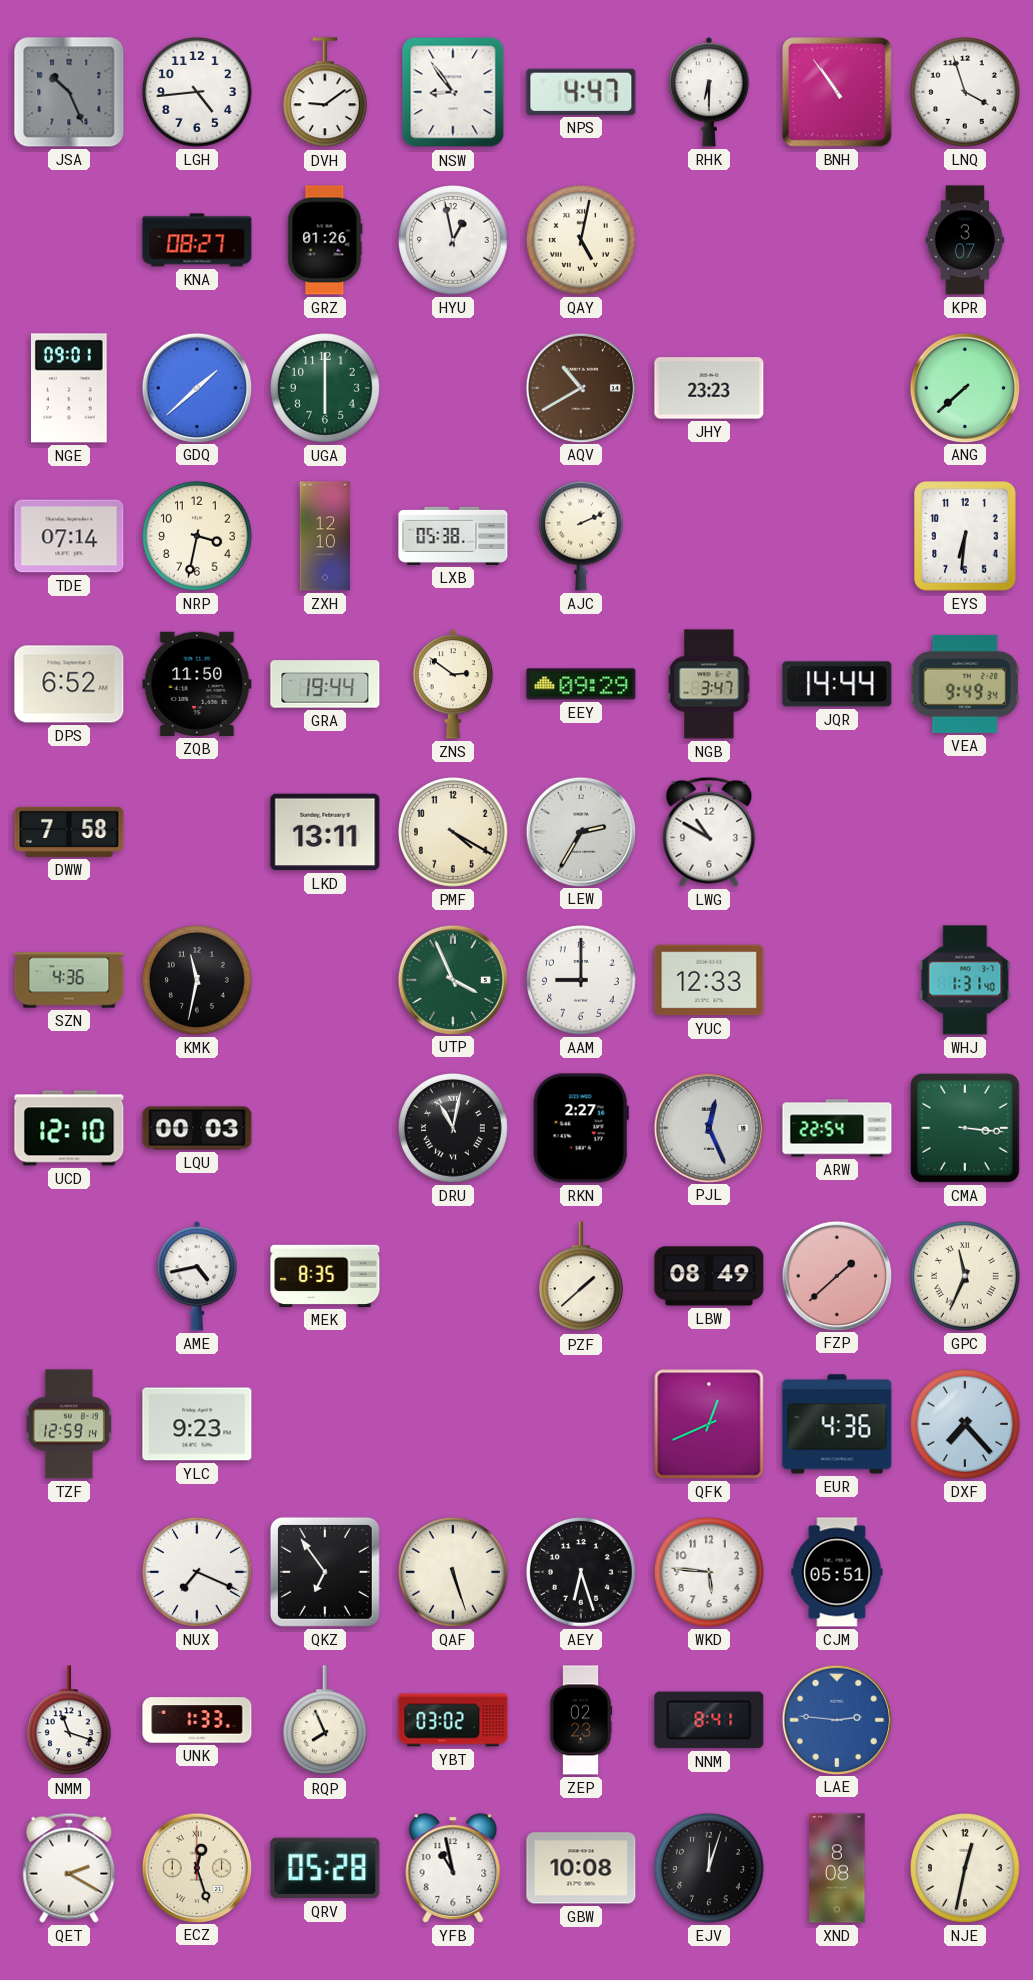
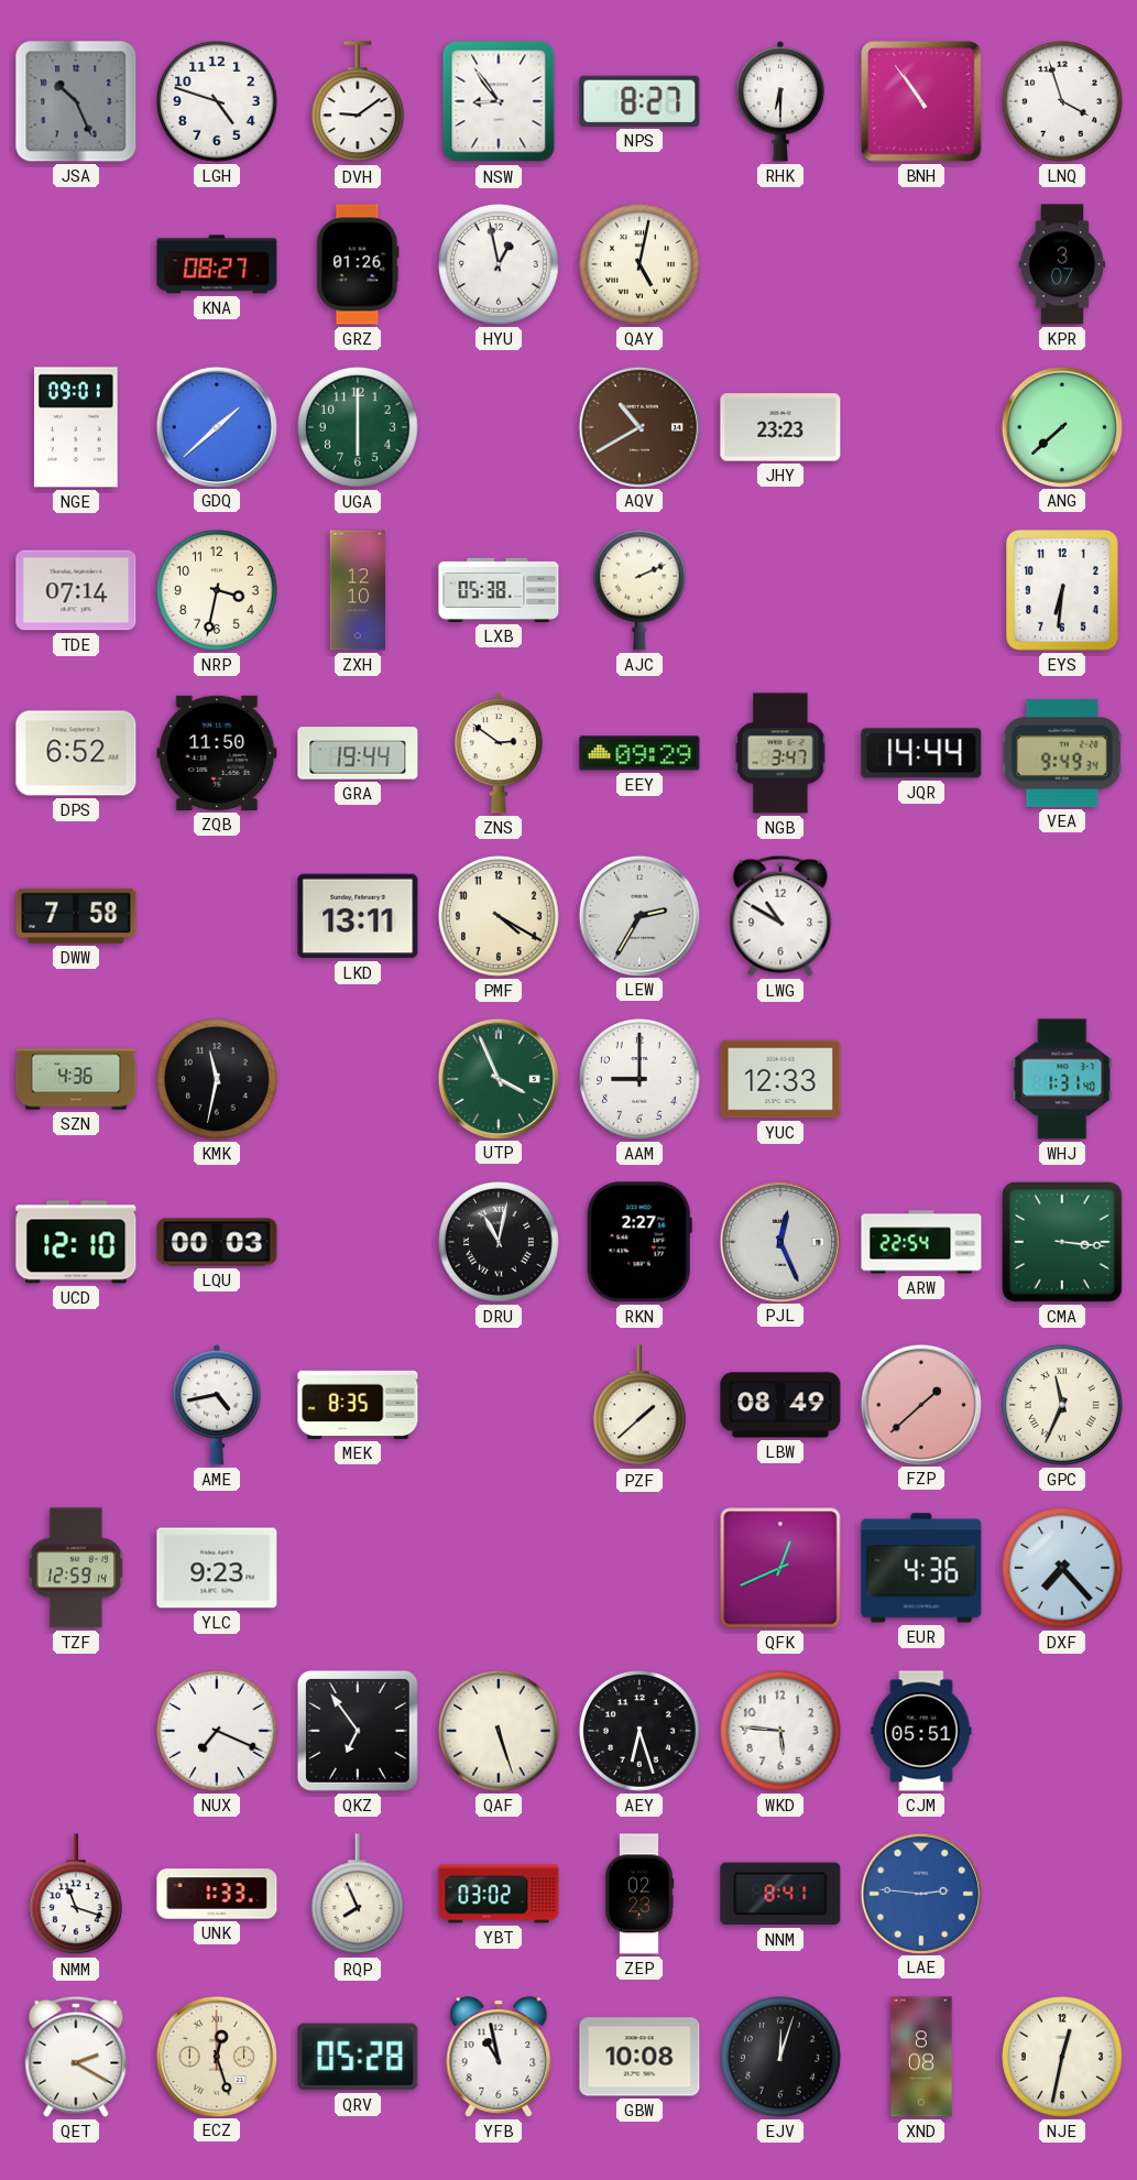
LGH: 4:44 -> 4:48 (218, 102)
NPS: 4:47 -> 8:27 (639, 101)
